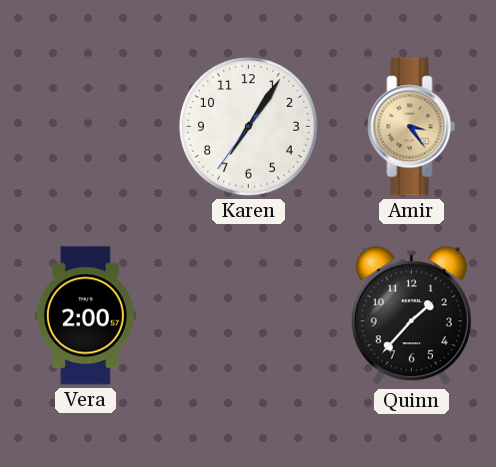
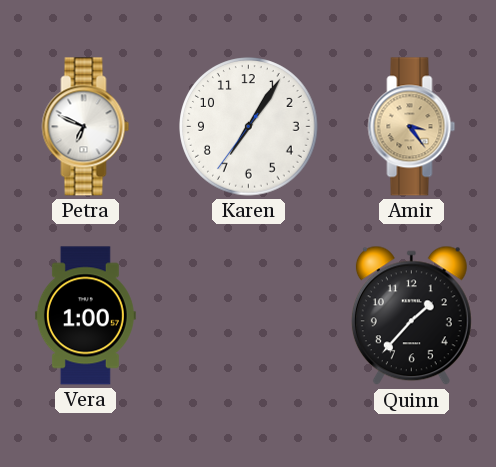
Petra: none -> 6:49 (86, 127)
Vera: 2:00 -> 1:00 (85, 316)
